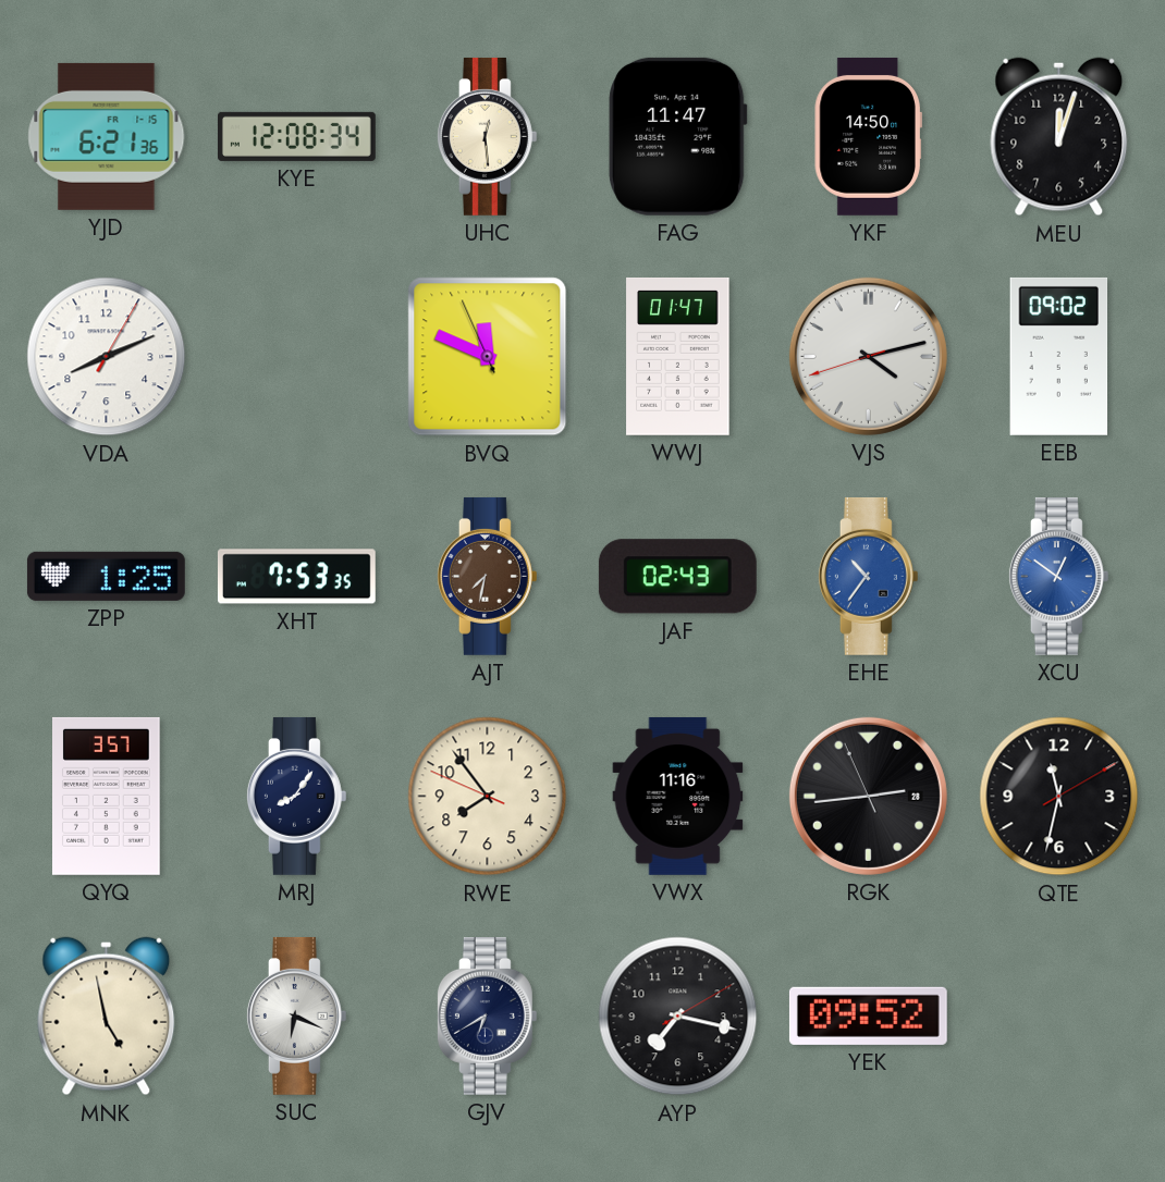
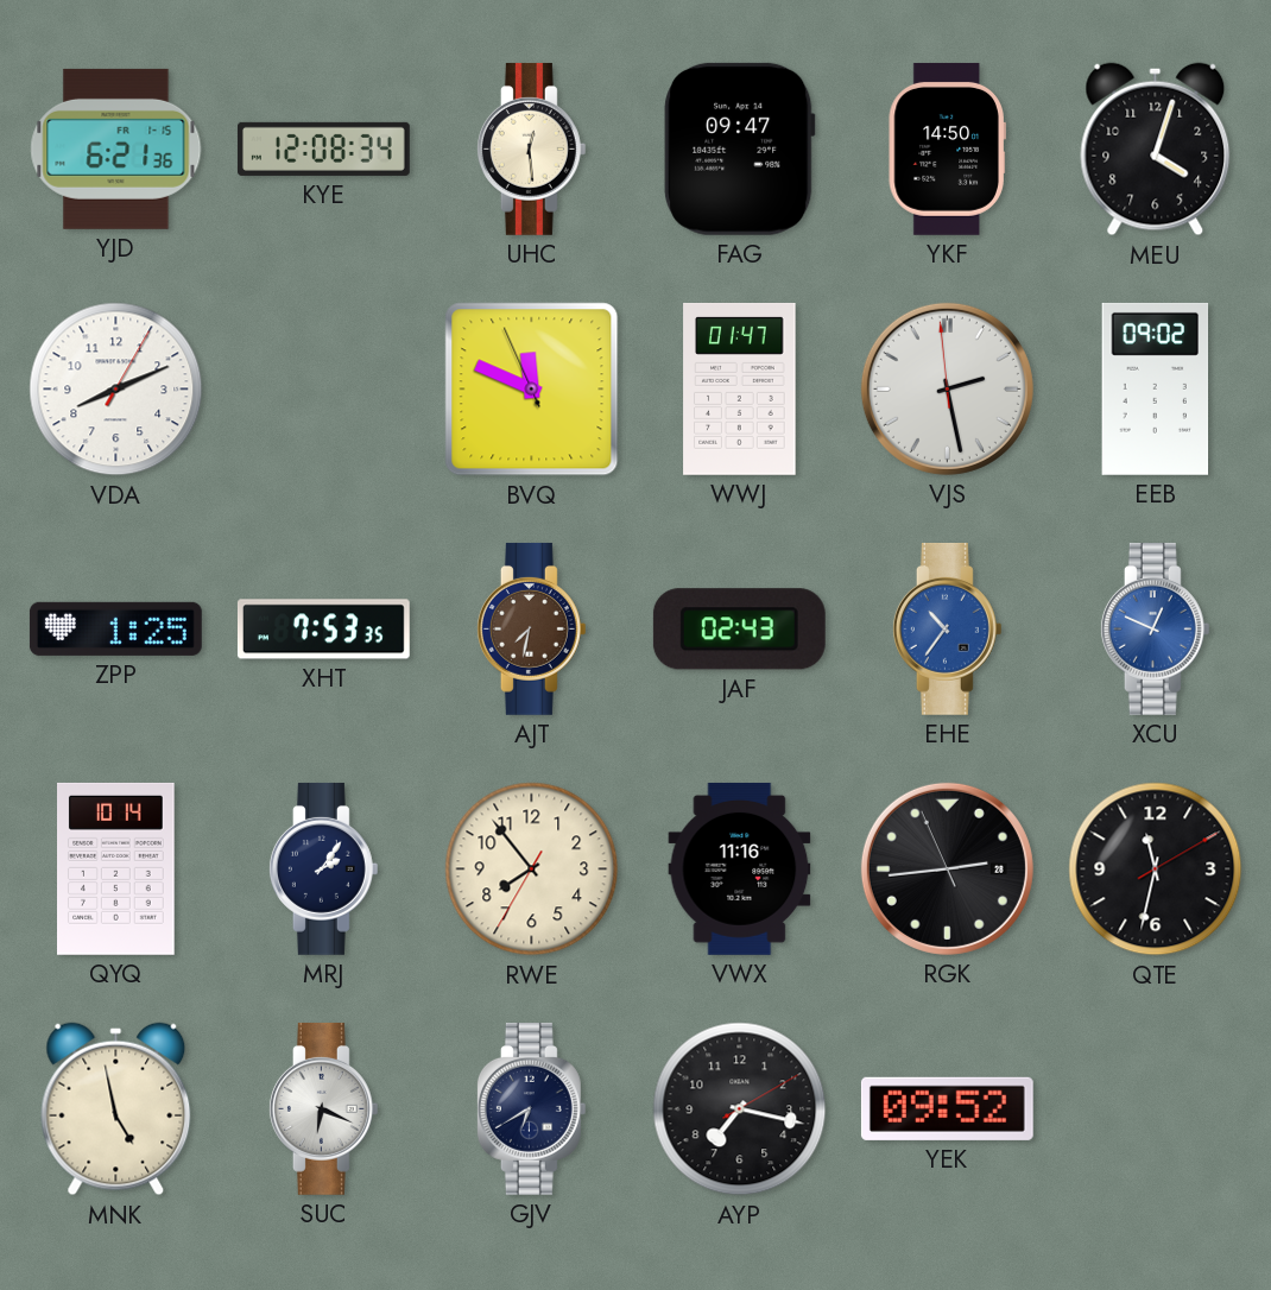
FAG: 11:47 -> 09:47 (740, 148)
MEU: 12:03 -> 4:03 (1156, 150)
VJS: 4:12 -> 2:27 (947, 388)
XCU: 12:51 -> 12:49 (1155, 628)
QYQ: 3:57 -> 10:14 (116, 868)
MRJ: 8:06 -> 2:06 (323, 868)
RWE: 7:53:49 -> 7:53:35 (532, 870)
